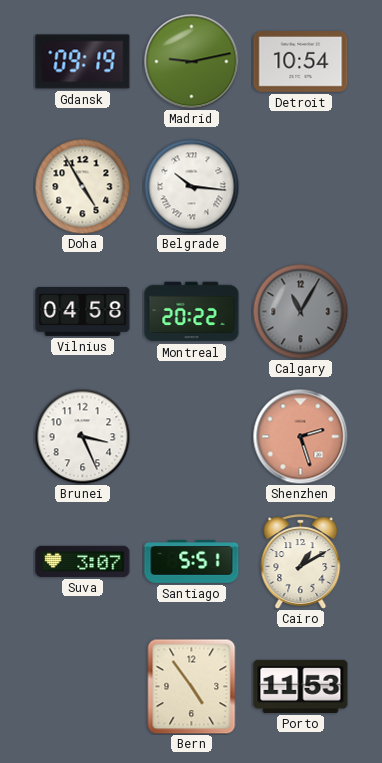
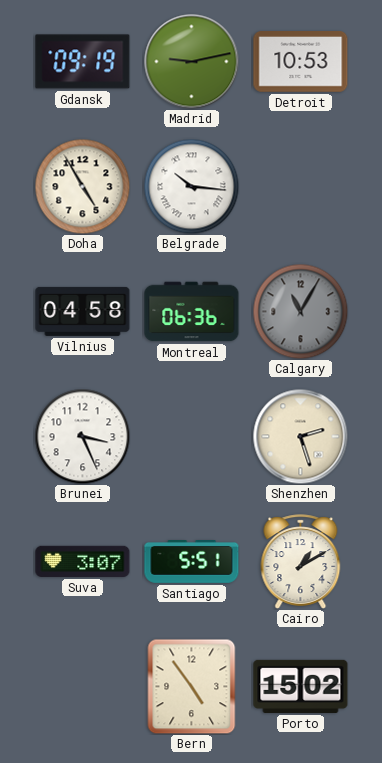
Detroit: 10:54 -> 10:53 (301, 62)
Montreal: 20:22 -> 06:36 (192, 312)
Shenzhen dial: salmon -> cream (300, 436)
Porto: 11:53 -> 15:02 (301, 686)
